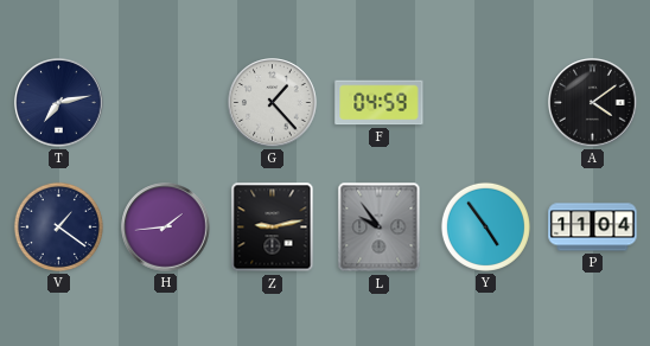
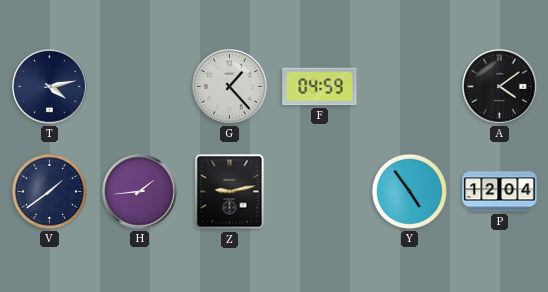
T: 7:13 -> 4:13 (50, 87)
V: 1:21 -> 1:39 (49, 191)
L: 9:54 -> none (380, 228)
P: 11:04 -> 12:04 (500, 192)
